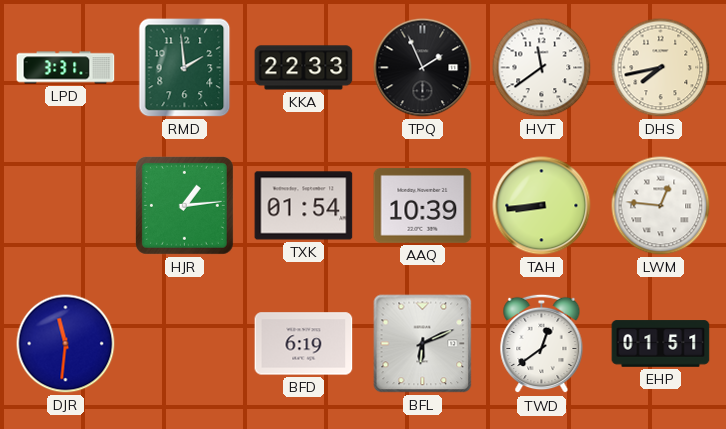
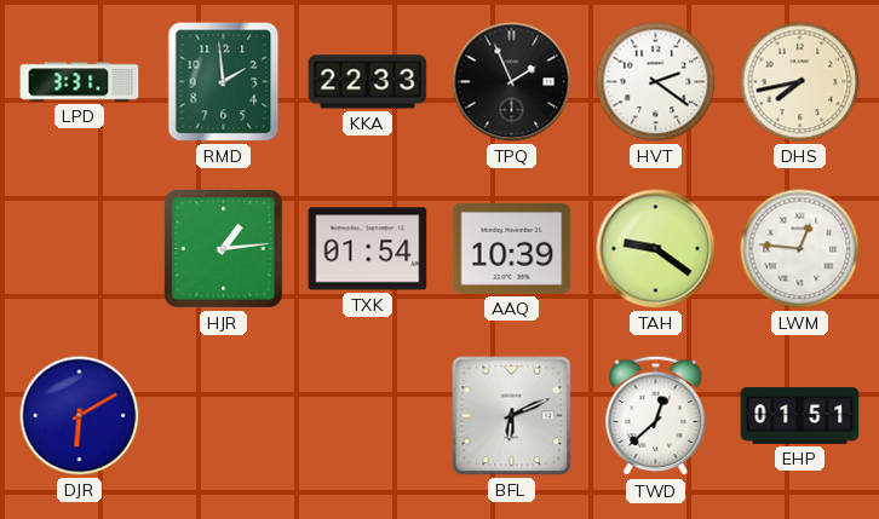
HVT: 11:39 -> 2:21 (656, 82)
TAH: 8:44 -> 9:21 (656, 249)
DJR: 11:31 -> 6:10 (80, 416)
BFD: 6:19 -> none (304, 344)
TWD: 12:39 -> 12:38 (656, 416)
